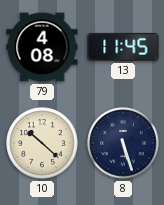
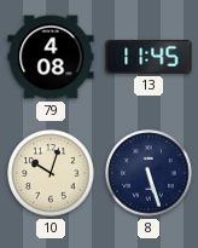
10: 10:22 -> 10:03 (51, 173)
